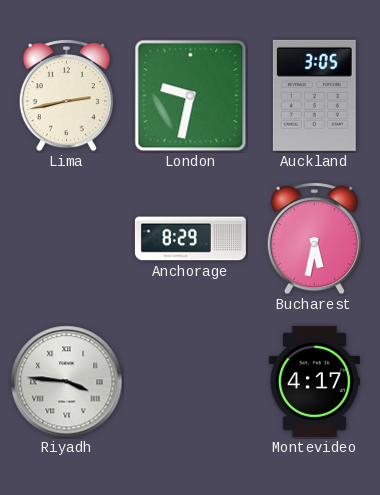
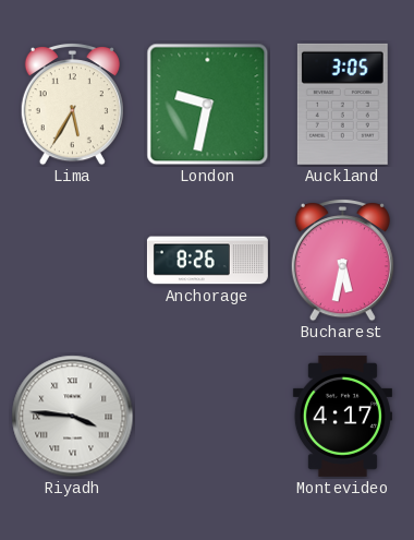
Lima: 2:43 -> 5:35 (72, 105)
Anchorage: 8:29 -> 8:26 (207, 261)
